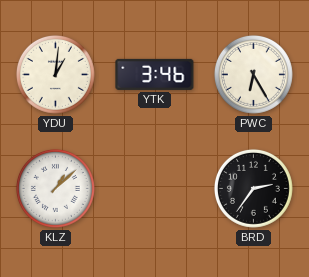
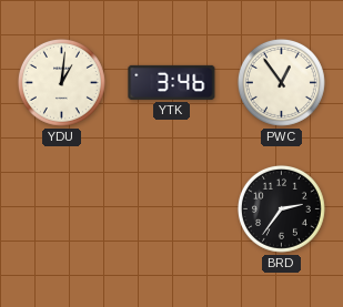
PWC: 6:25 -> 12:54 (281, 82)
KLZ: 1:08 -> none (55, 188)
